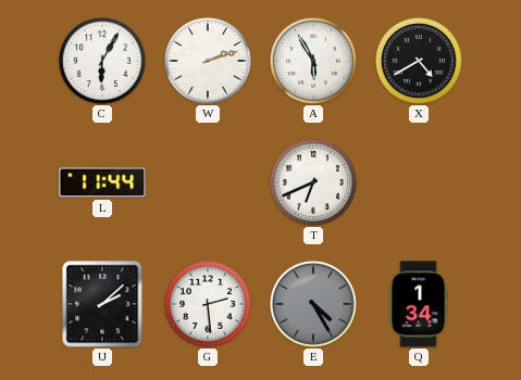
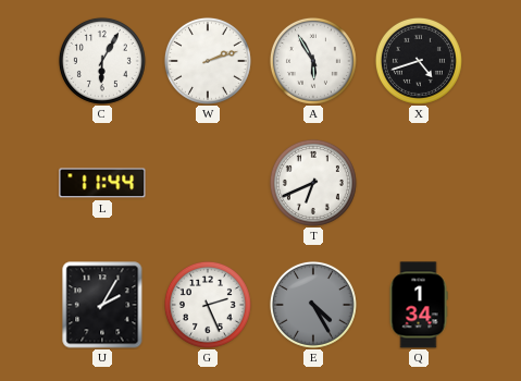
X: 4:40 -> 4:42 (419, 61)
U: 2:08 -> 2:05 (102, 305)
G: 2:29 -> 2:26 (208, 305)
